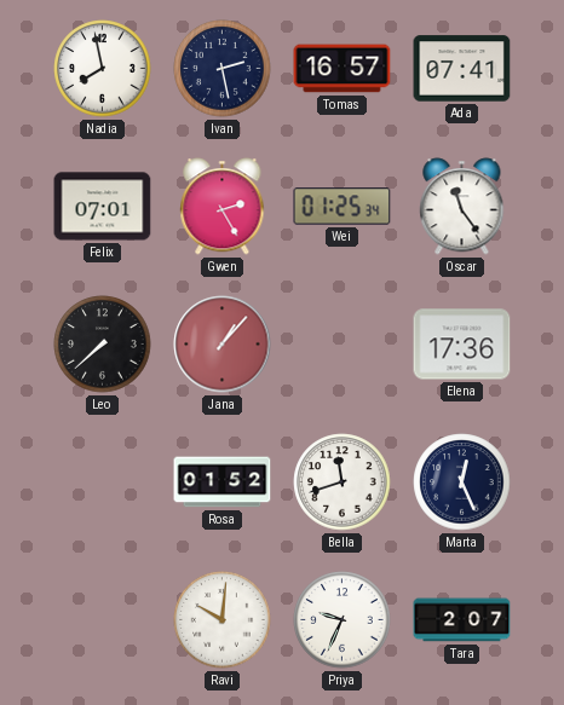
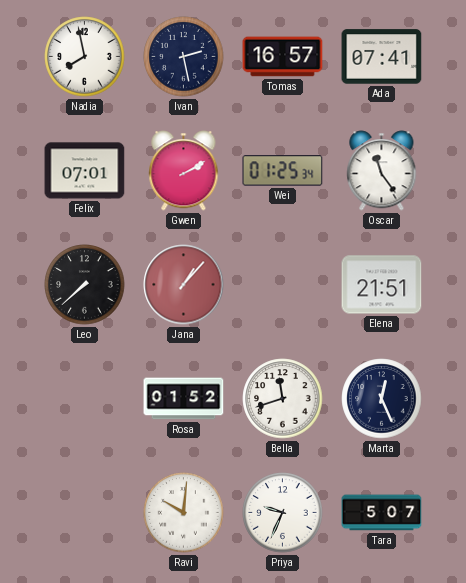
Gwen: 2:25 -> 2:10 (184, 171)
Elena: 17:36 -> 21:51 (382, 285)
Tara: 2:07 -> 5:07 (382, 513)
